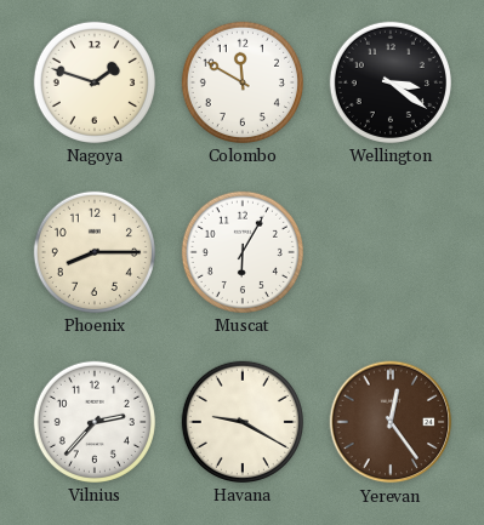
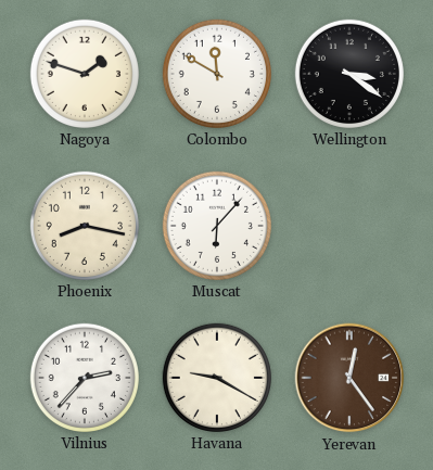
Phoenix: 8:15 -> 8:17 (85, 226)
Muscat: 6:05 -> 6:07 (217, 226)
